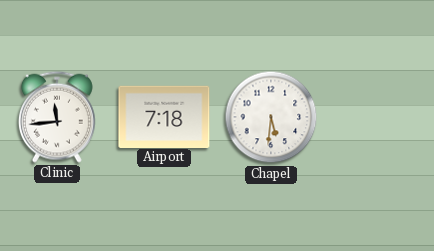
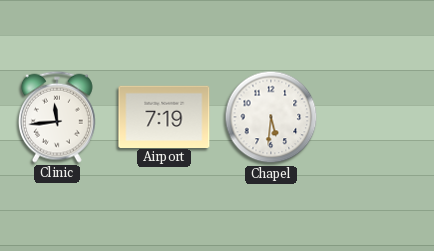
Airport: 7:18 -> 7:19 (164, 116)
